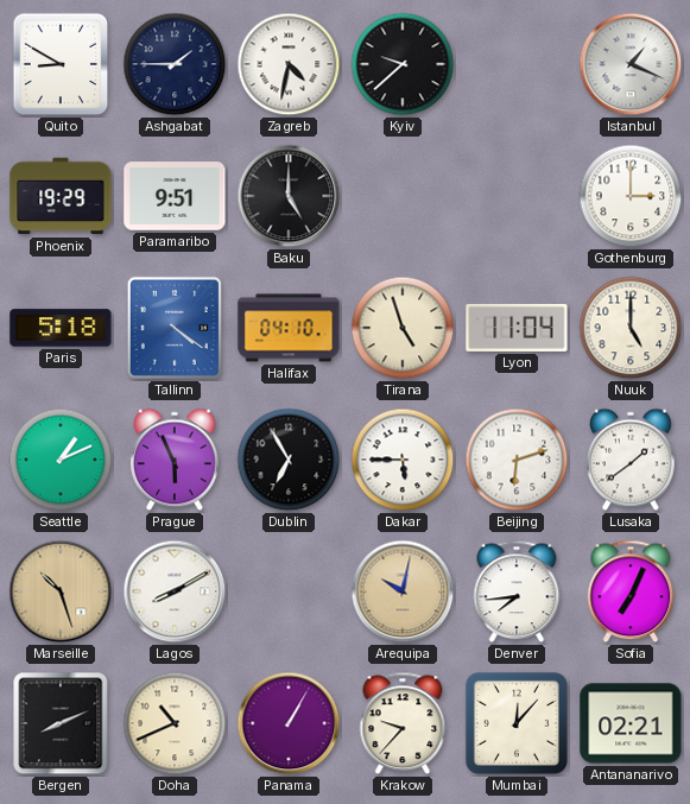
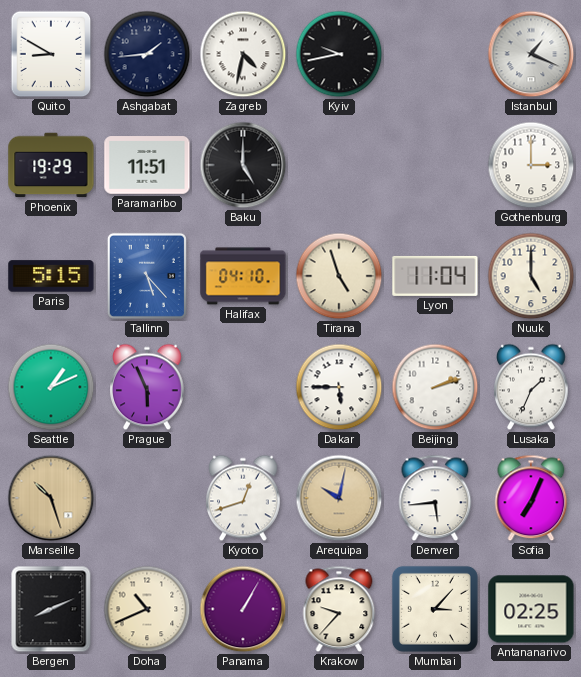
Ashgabat: 1:45 -> 1:44 (147, 54)
Kyiv: 9:38 -> 9:43 (339, 54)
Paramaribo: 9:51 -> 11:51 (147, 165)
Paris: 5:18 -> 5:15 (51, 276)
Tallinn: 4:21 -> 5:23 (147, 276)
Dublin: 6:55 -> none (289, 460)
Beijing: 6:12 -> 2:12 (435, 387)
Lusaka: 1:39 -> 1:34 (532, 387)
Lagos: 8:10 -> none (175, 591)
Kyoto: none -> 12:42 (244, 498)
Denver: 7:44 -> 5:44 (435, 498)
Mumbai: 12:07 -> 3:07 (435, 609)
Antananarivo: 02:21 -> 02:25 (531, 609)
